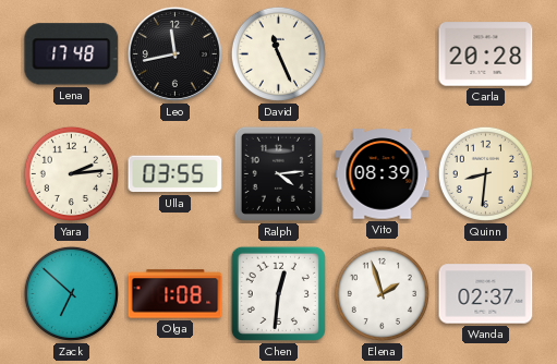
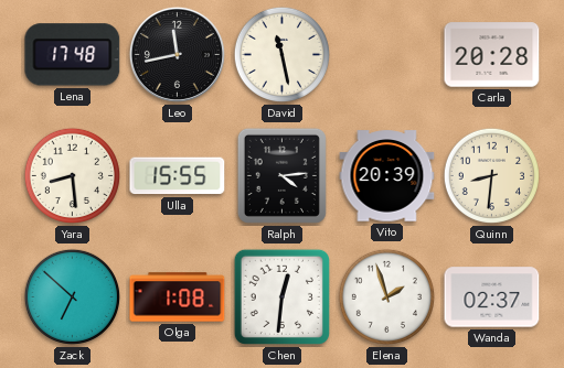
David: 11:26 -> 11:28 (281, 54)
Yara: 2:14 -> 8:29 (72, 175)
Ulla: 03:55 -> 15:55 (178, 176)
Vito: 08:39 -> 20:39 (387, 176)
